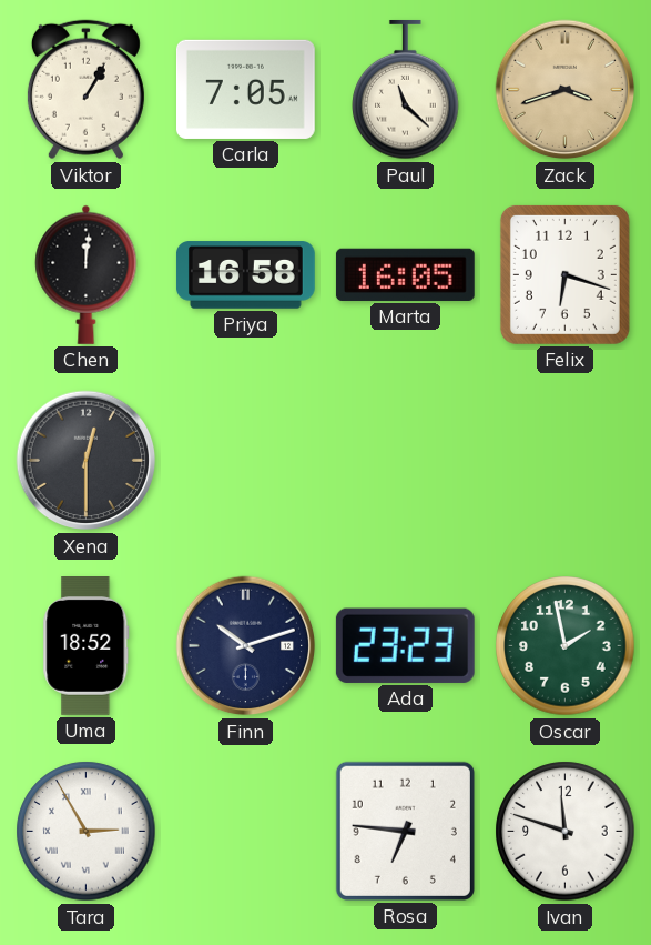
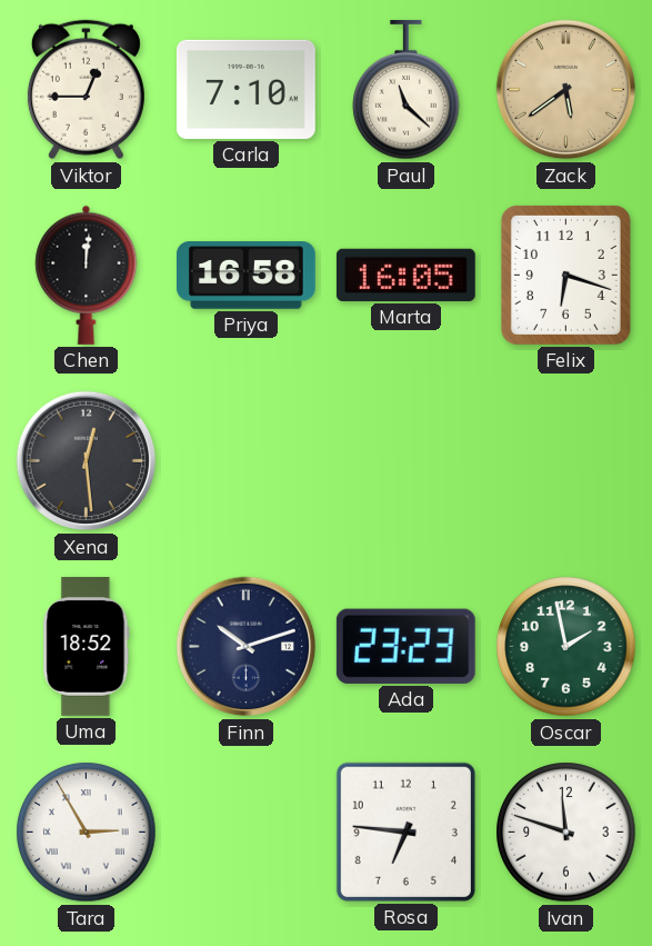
Viktor: 1:05 -> 12:45 (86, 90)
Carla: 7:05 -> 7:10 (245, 89)
Zack: 3:42 -> 5:39 (566, 90)
Xena: 12:30 -> 12:29 (87, 461)
